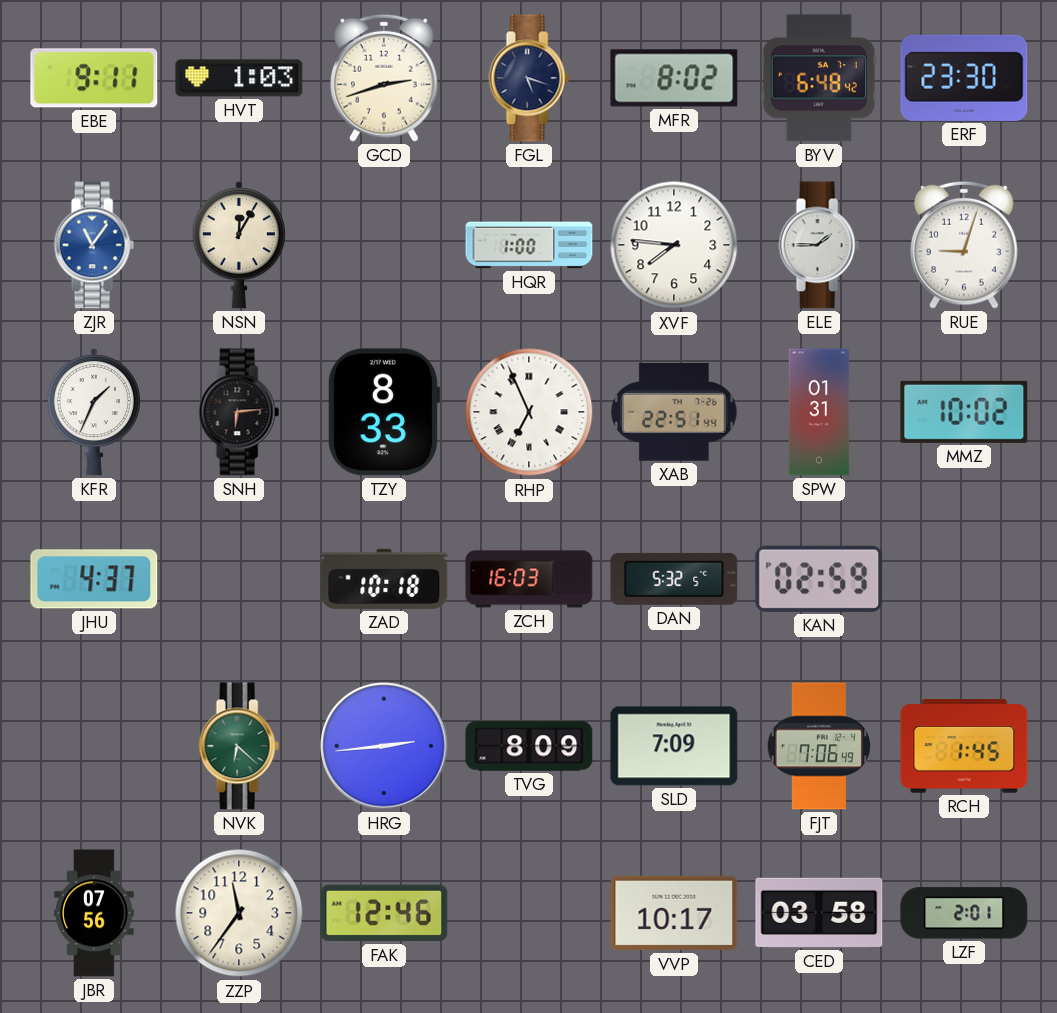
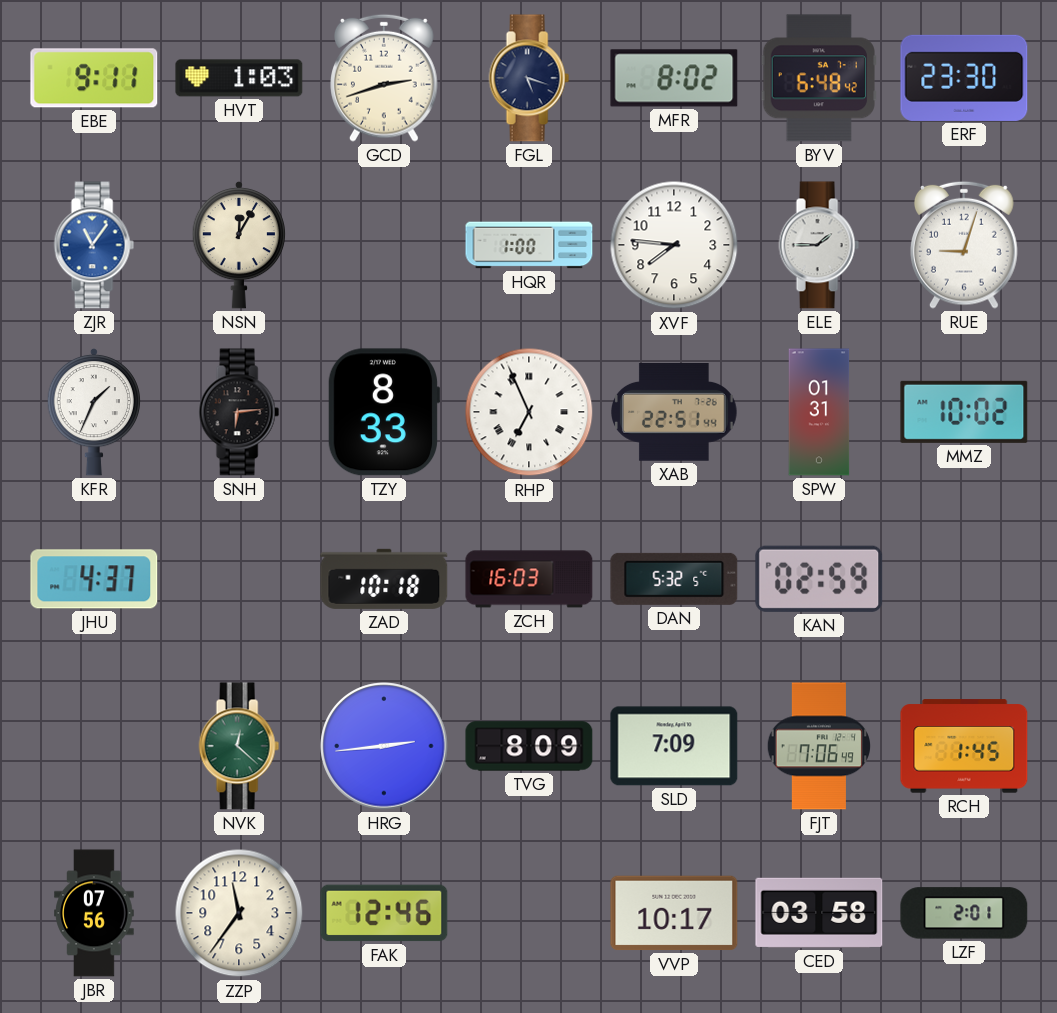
NVK: 6:22 -> 12:22 (239, 746)
